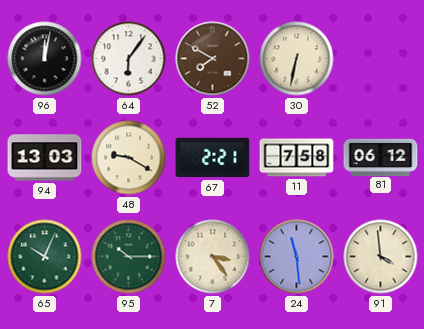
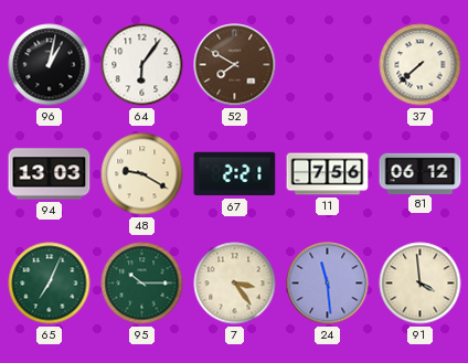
96: 12:02 -> 1:02 (50, 65)
30: 6:32 -> none (297, 59)
37: none -> 7:38 (421, 65)
11: 7:58 -> 7:56 (328, 174)
65: 10:04 -> 7:04 (50, 284)
